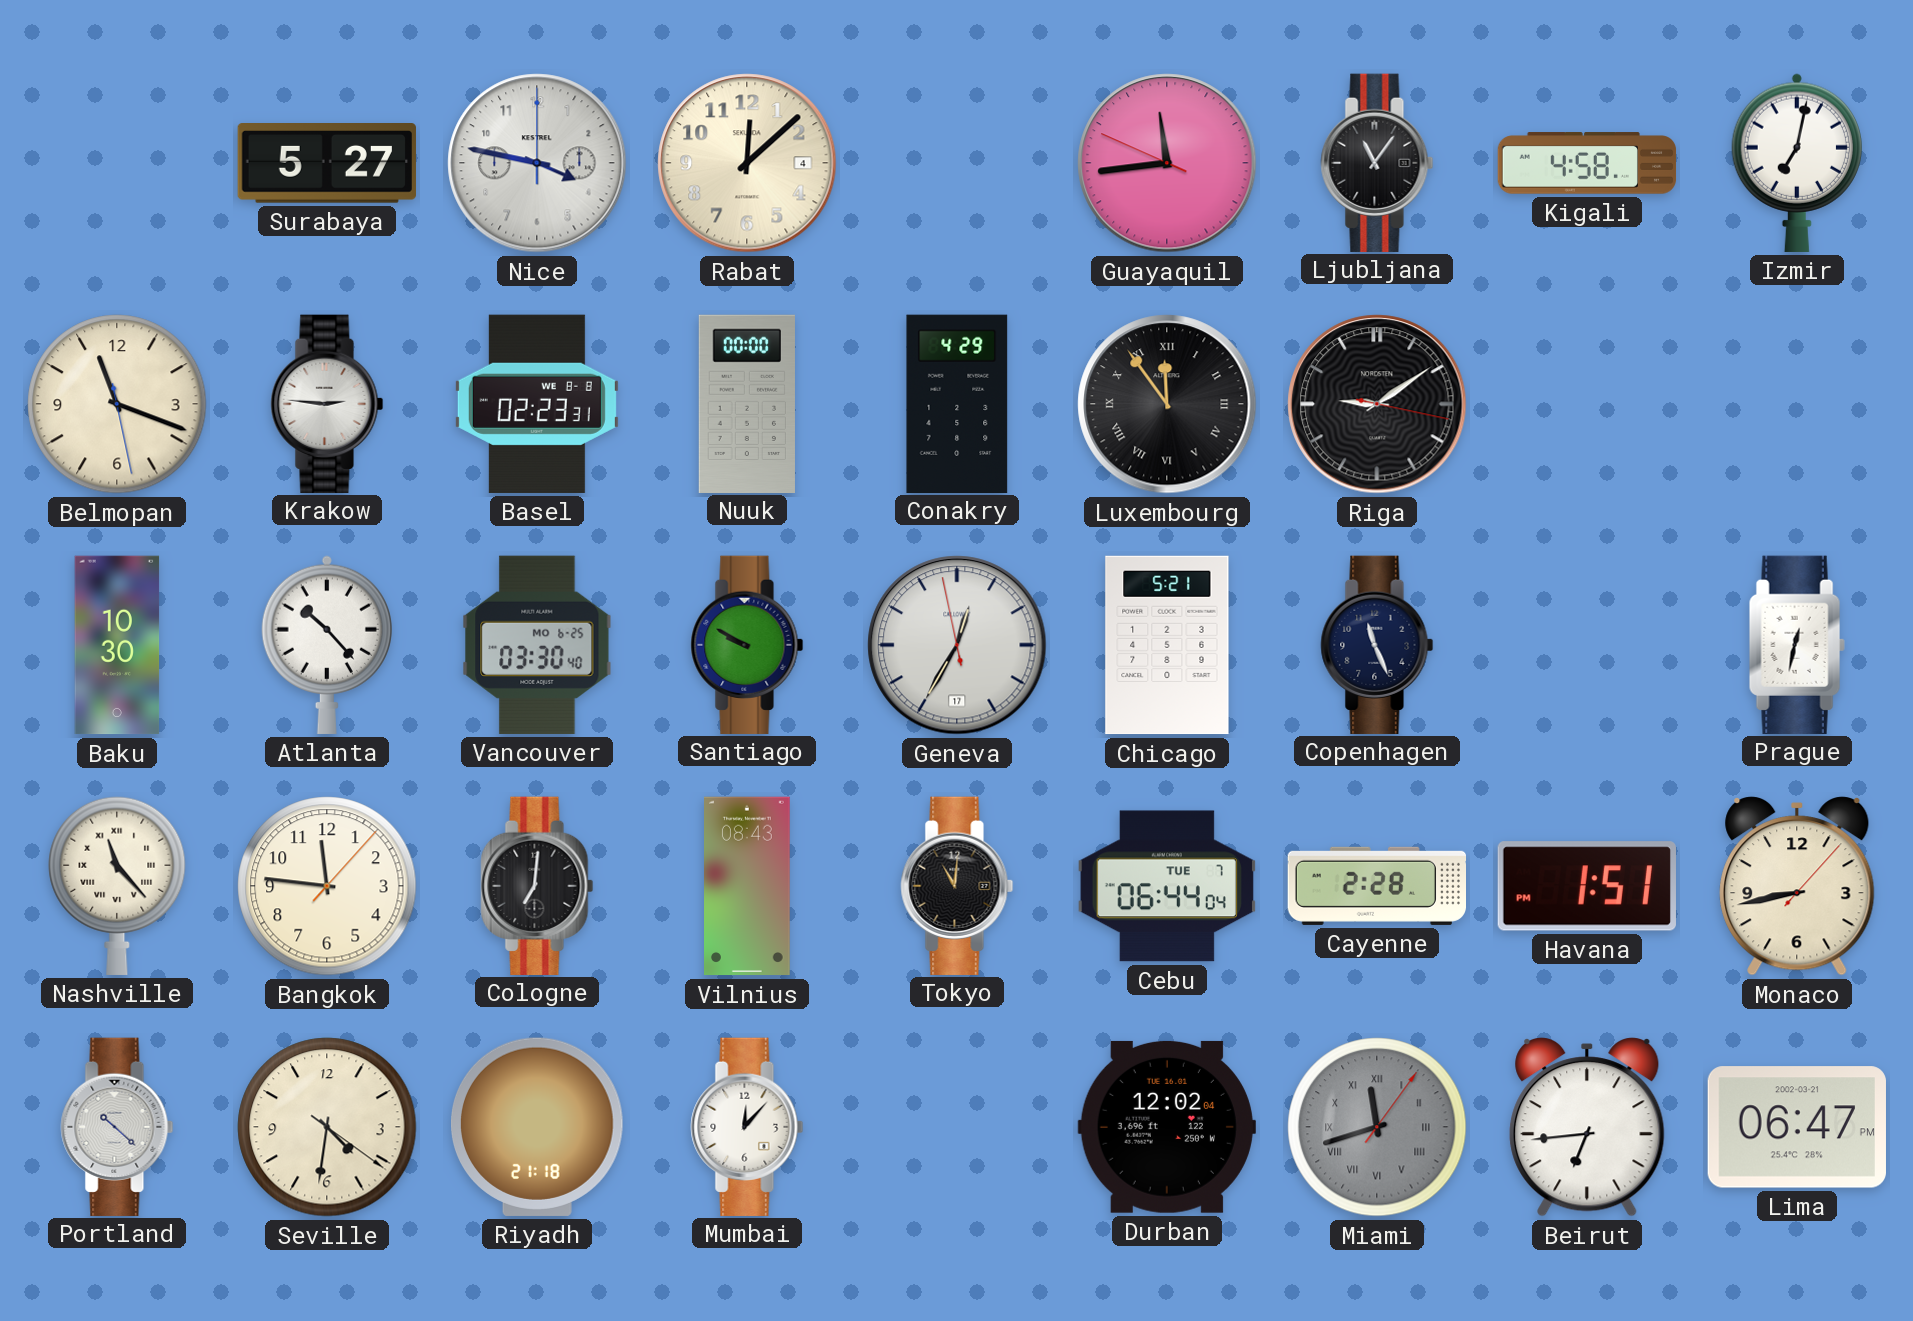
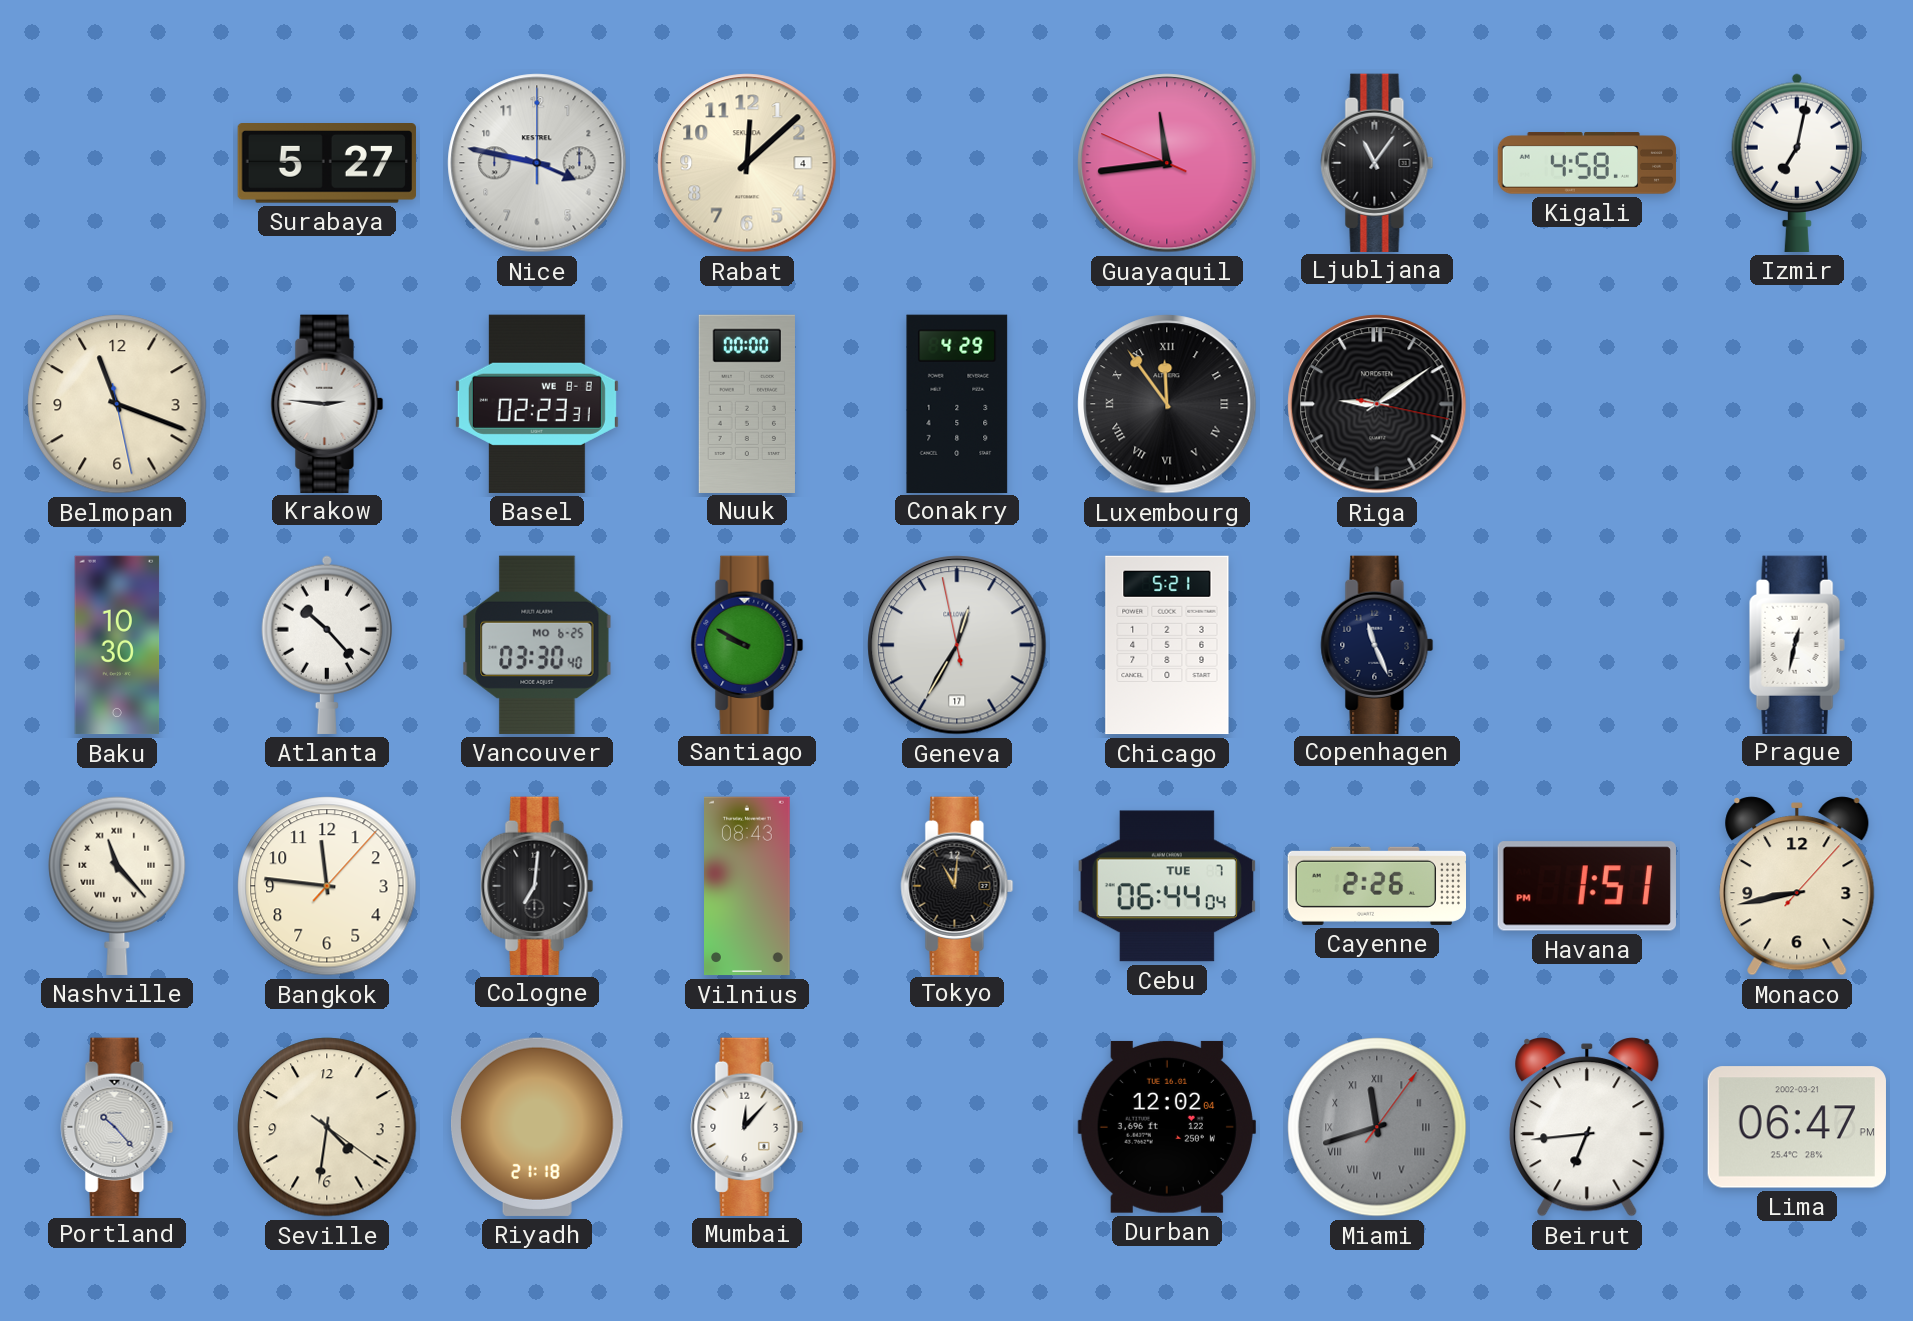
Cayenne: 2:28 -> 2:26 (1376, 886)
Portland: 10:22 -> 10:23 (117, 1126)
